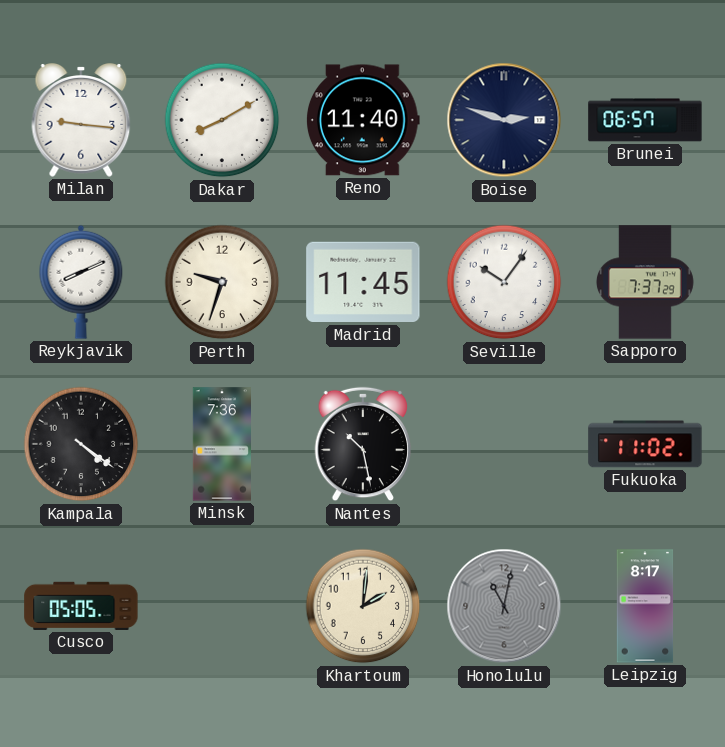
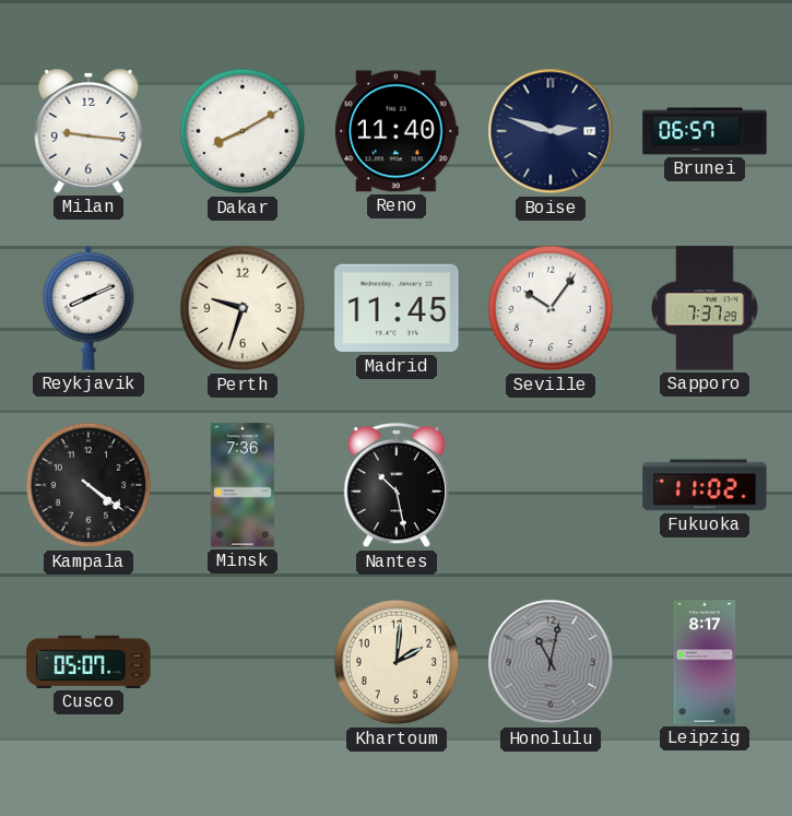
Cusco: 05:05 -> 05:07 (88, 662)
